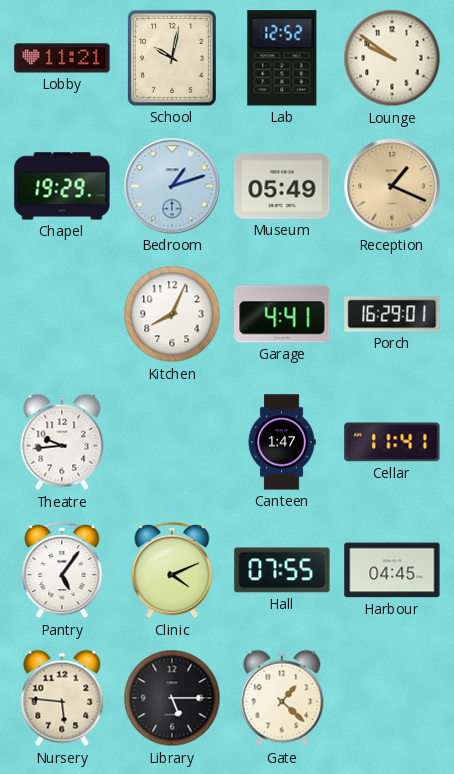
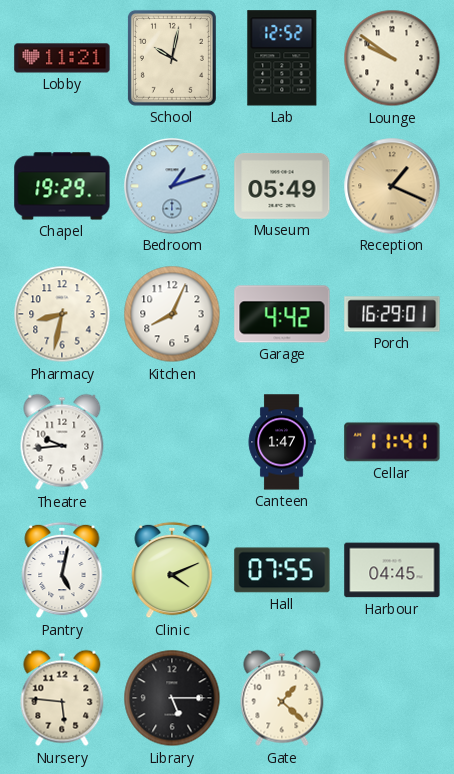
Pharmacy: none -> 8:32 (62, 314)
Garage: 4:41 -> 4:42 (282, 314)
Pantry: 5:06 -> 5:02 (62, 570)
